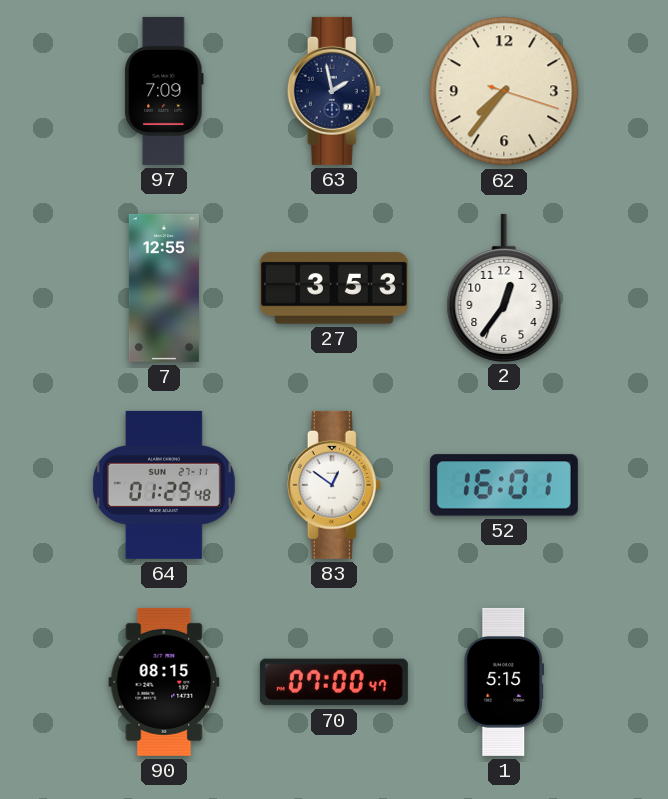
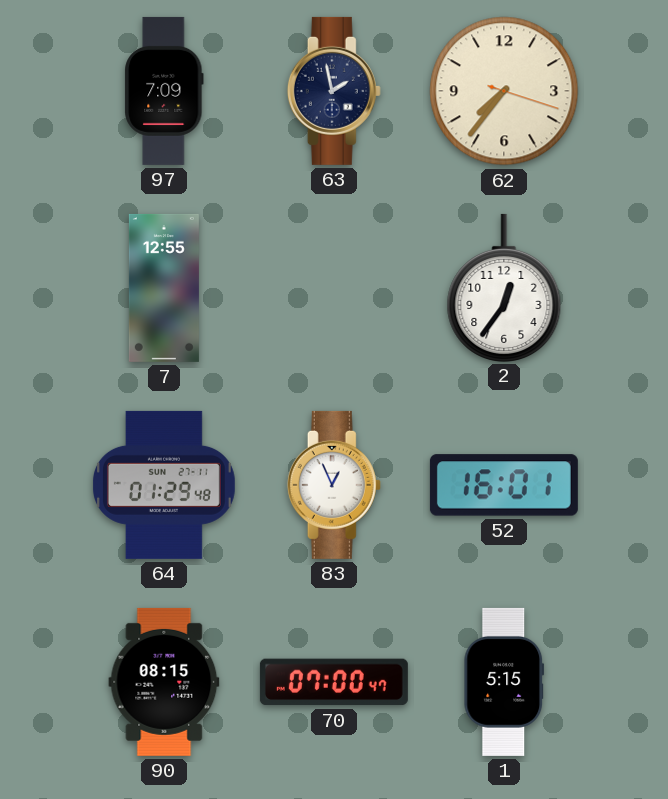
27: 3:53 -> none (334, 288)
83: 12:51 -> 12:56 (334, 485)
